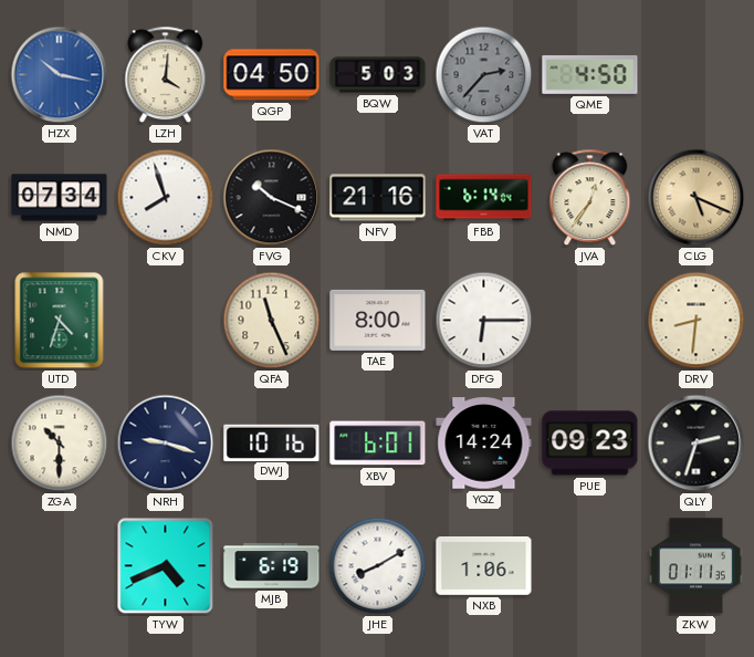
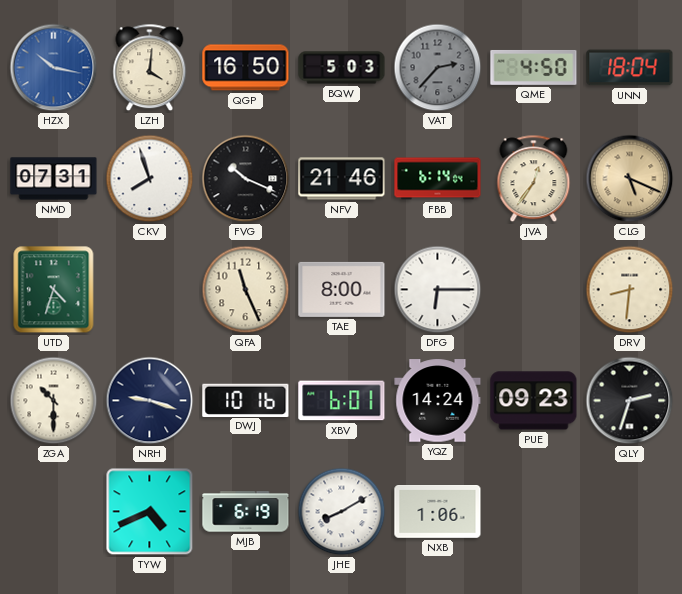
QGP: 04:50 -> 16:50 (246, 68)
UNN: none -> 18:04 (630, 68)
NMD: 07:34 -> 07:31 (54, 179)
NFV: 21:16 -> 21:46 (342, 179)
ZKW: 01:11 -> none (695, 566)
